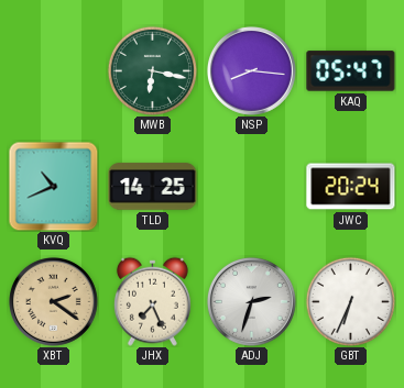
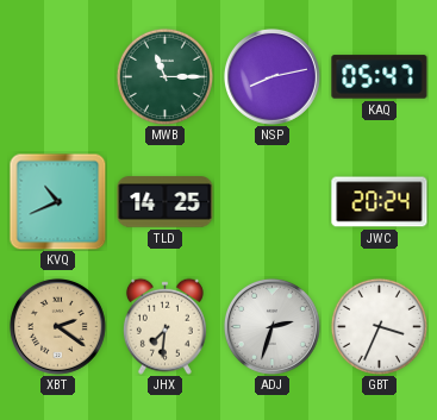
MWB: 6:17 -> 11:15 (164, 76)
NSP: 8:16 -> 8:13 (271, 76)
JHX: 7:26 -> 7:31 (164, 326)
GBT: 6:34 -> 3:34 (379, 326)
